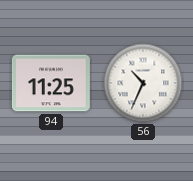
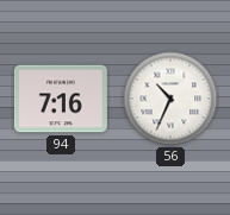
94: 11:25 -> 7:16 (61, 99)
